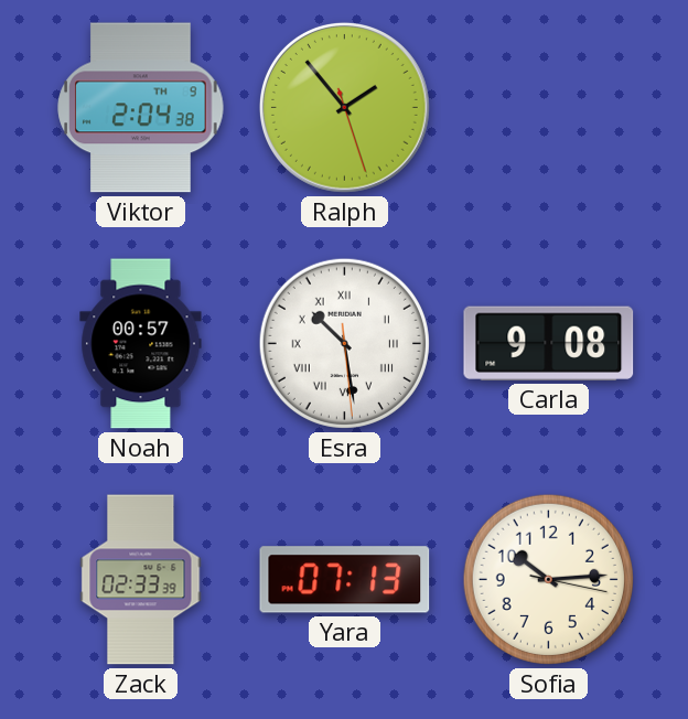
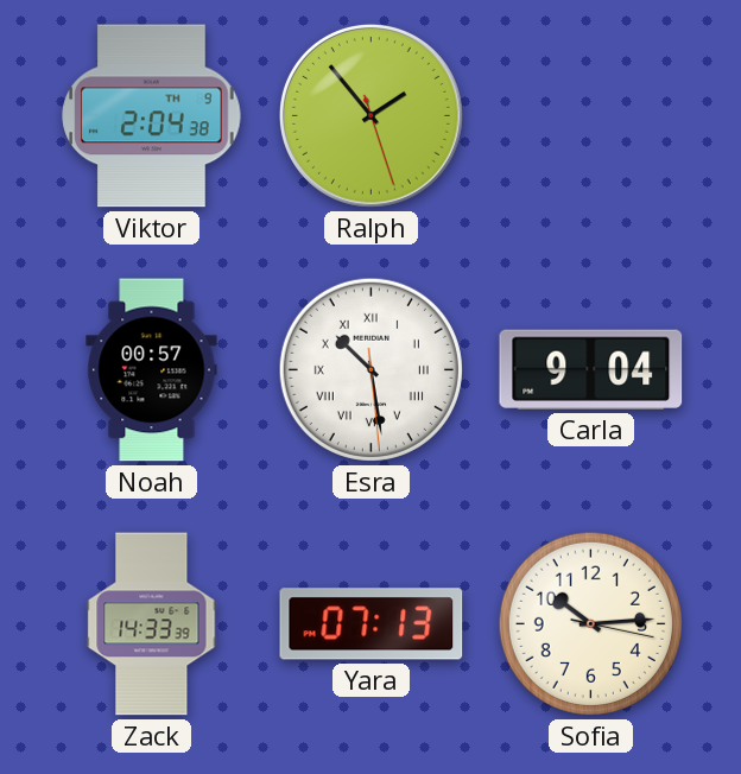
Carla: 9:08 -> 9:04 (591, 369)
Zack: 02:33 -> 14:33 (152, 624)
